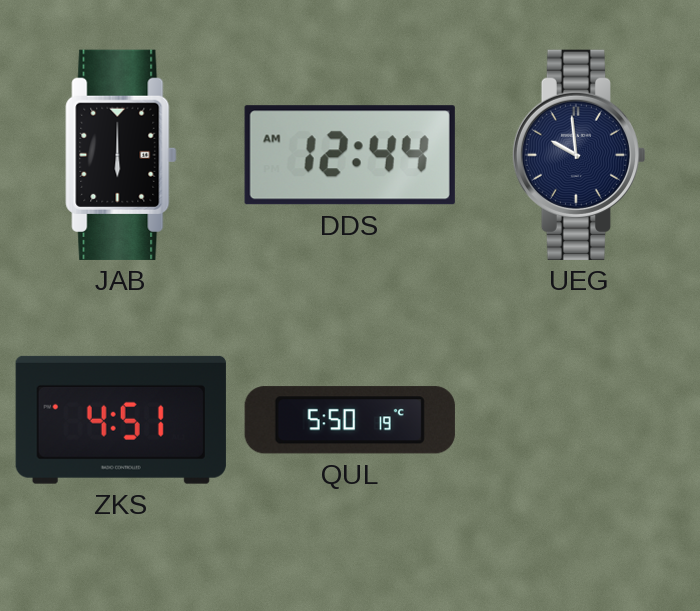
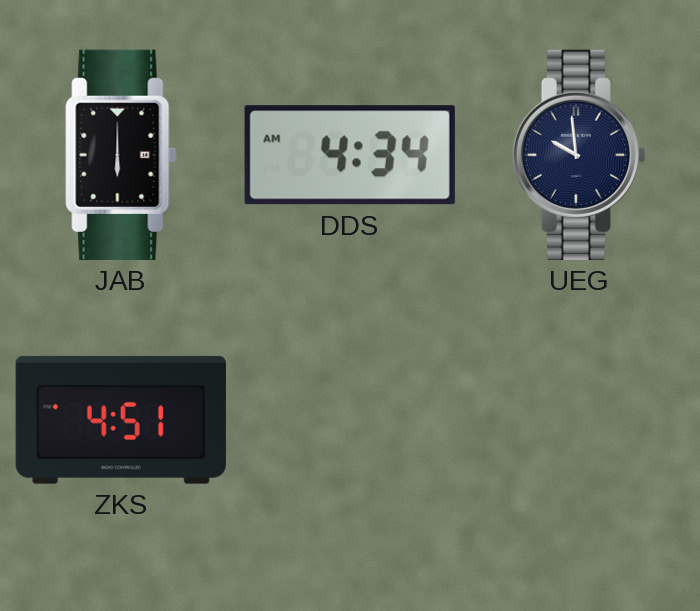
DDS: 12:44 -> 4:34 (350, 155)
QUL: 5:50 -> none (350, 420)
